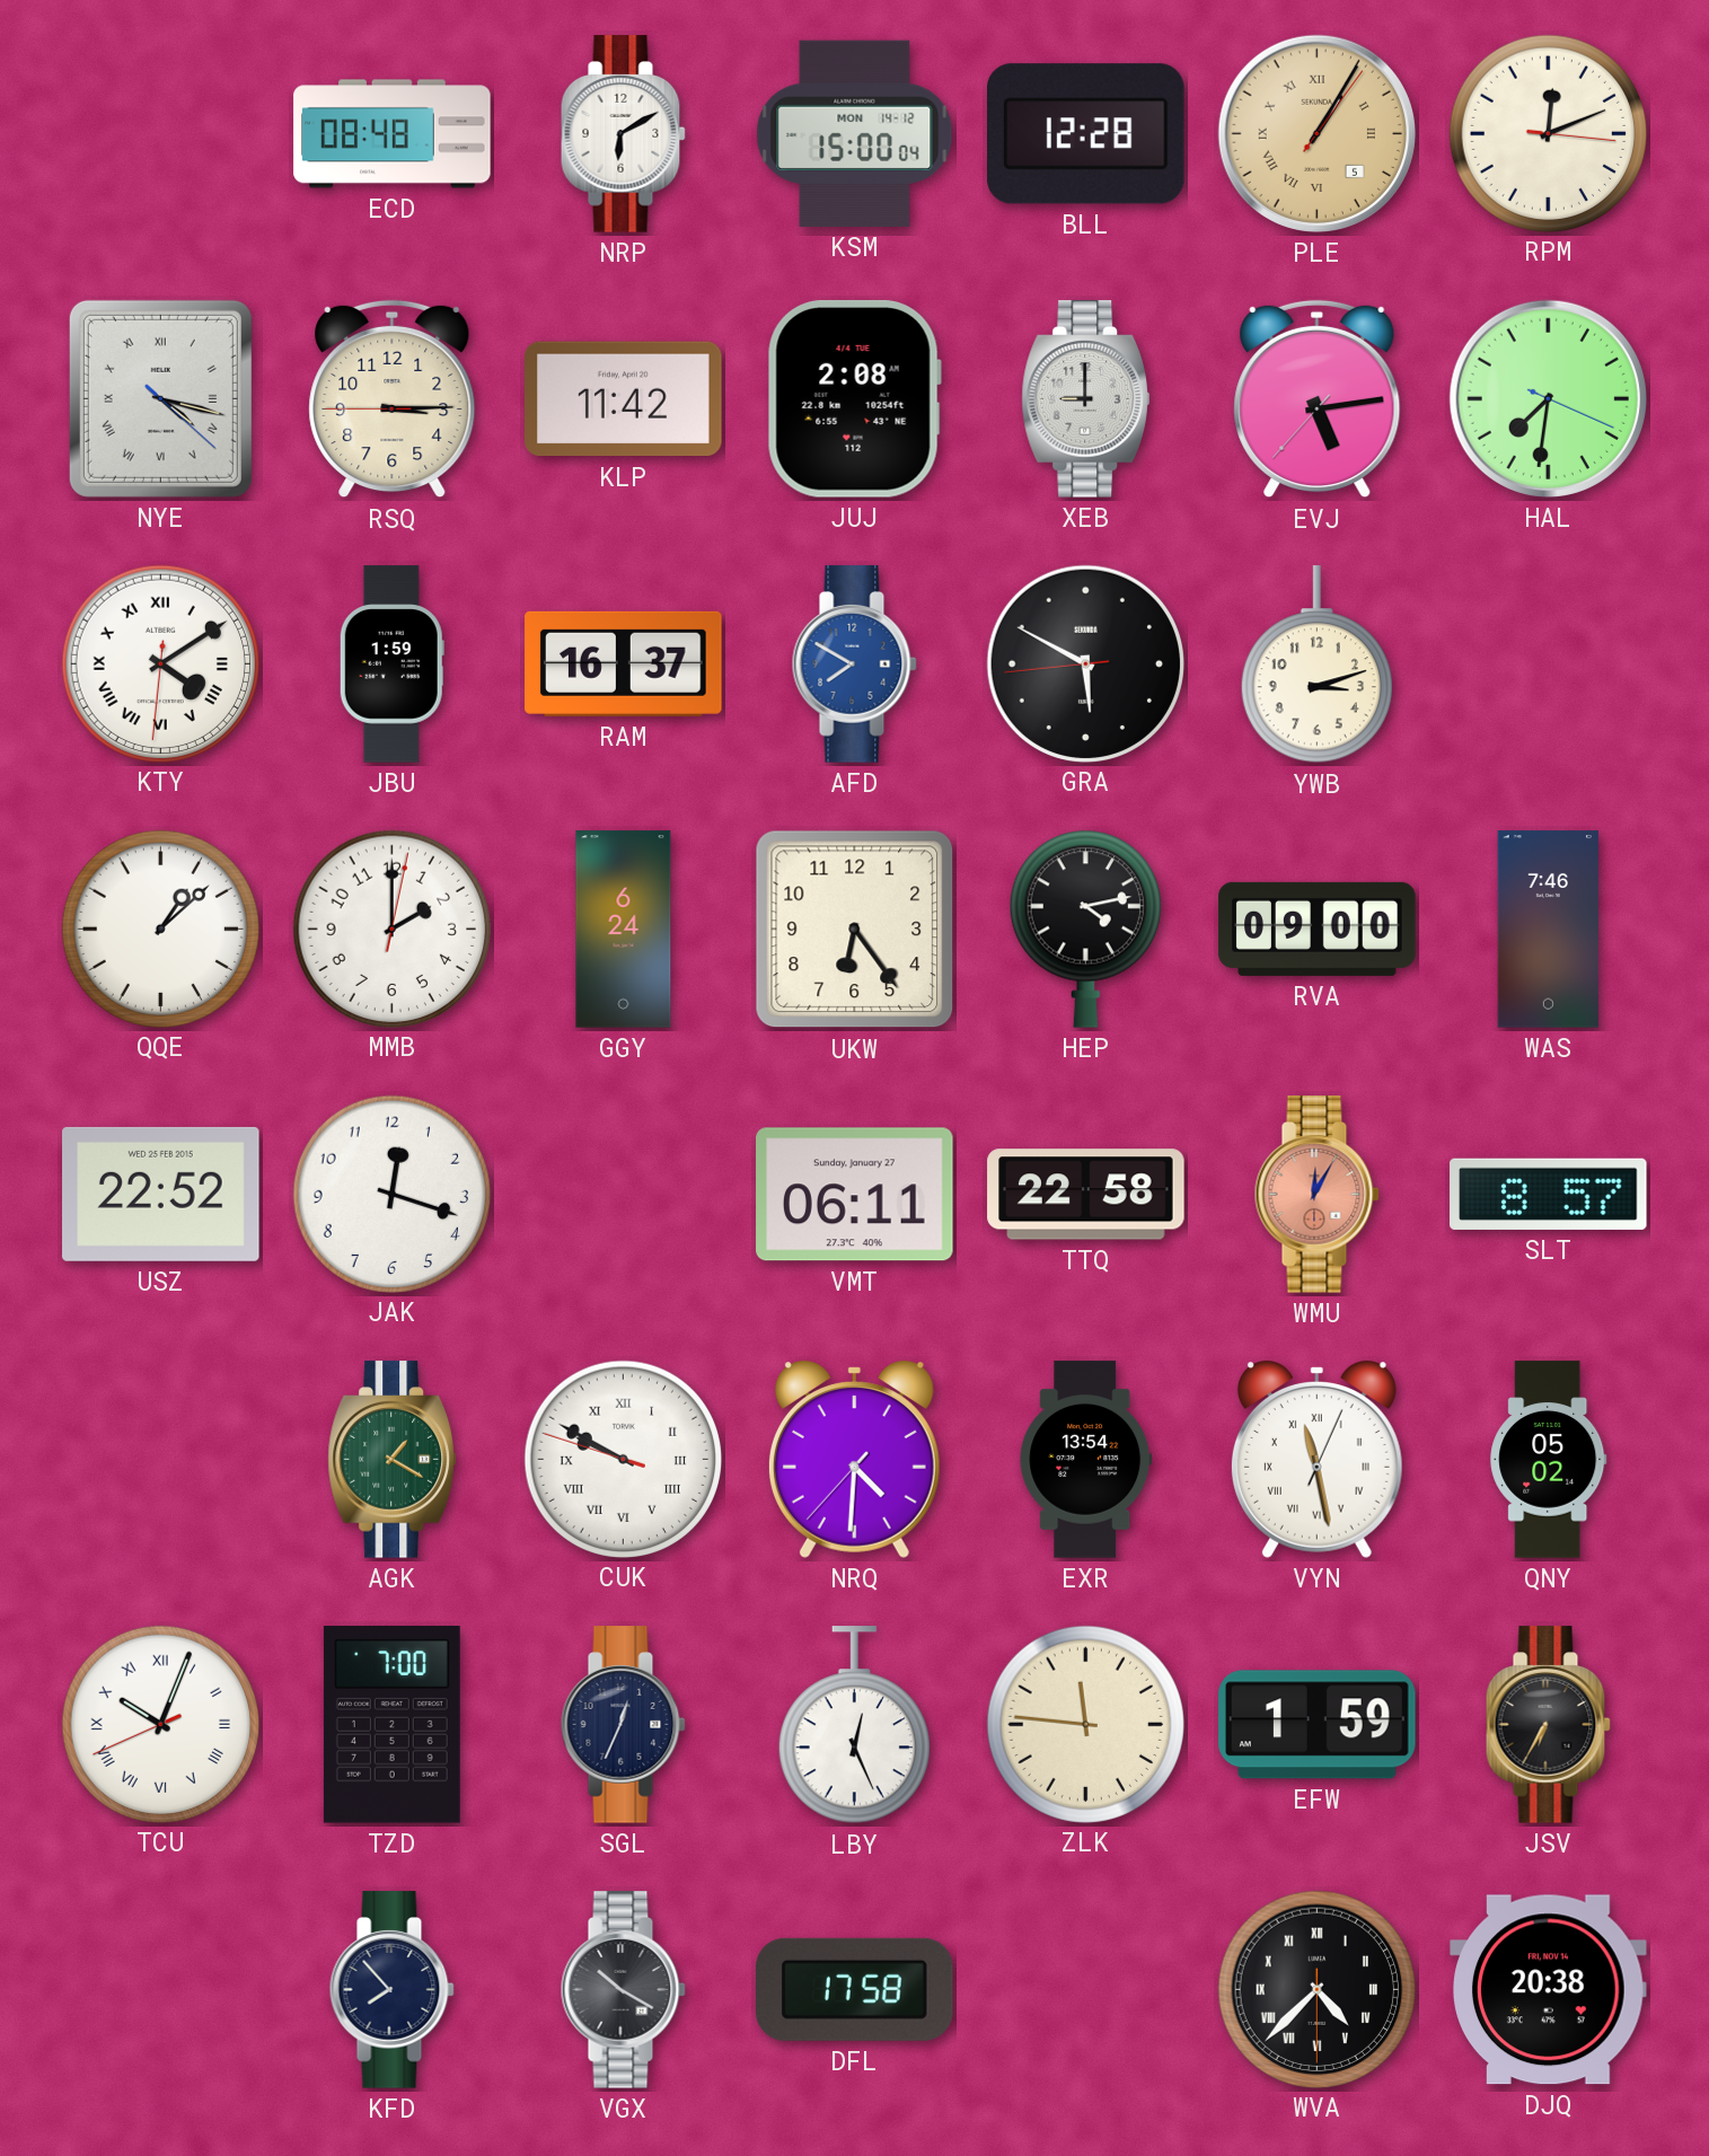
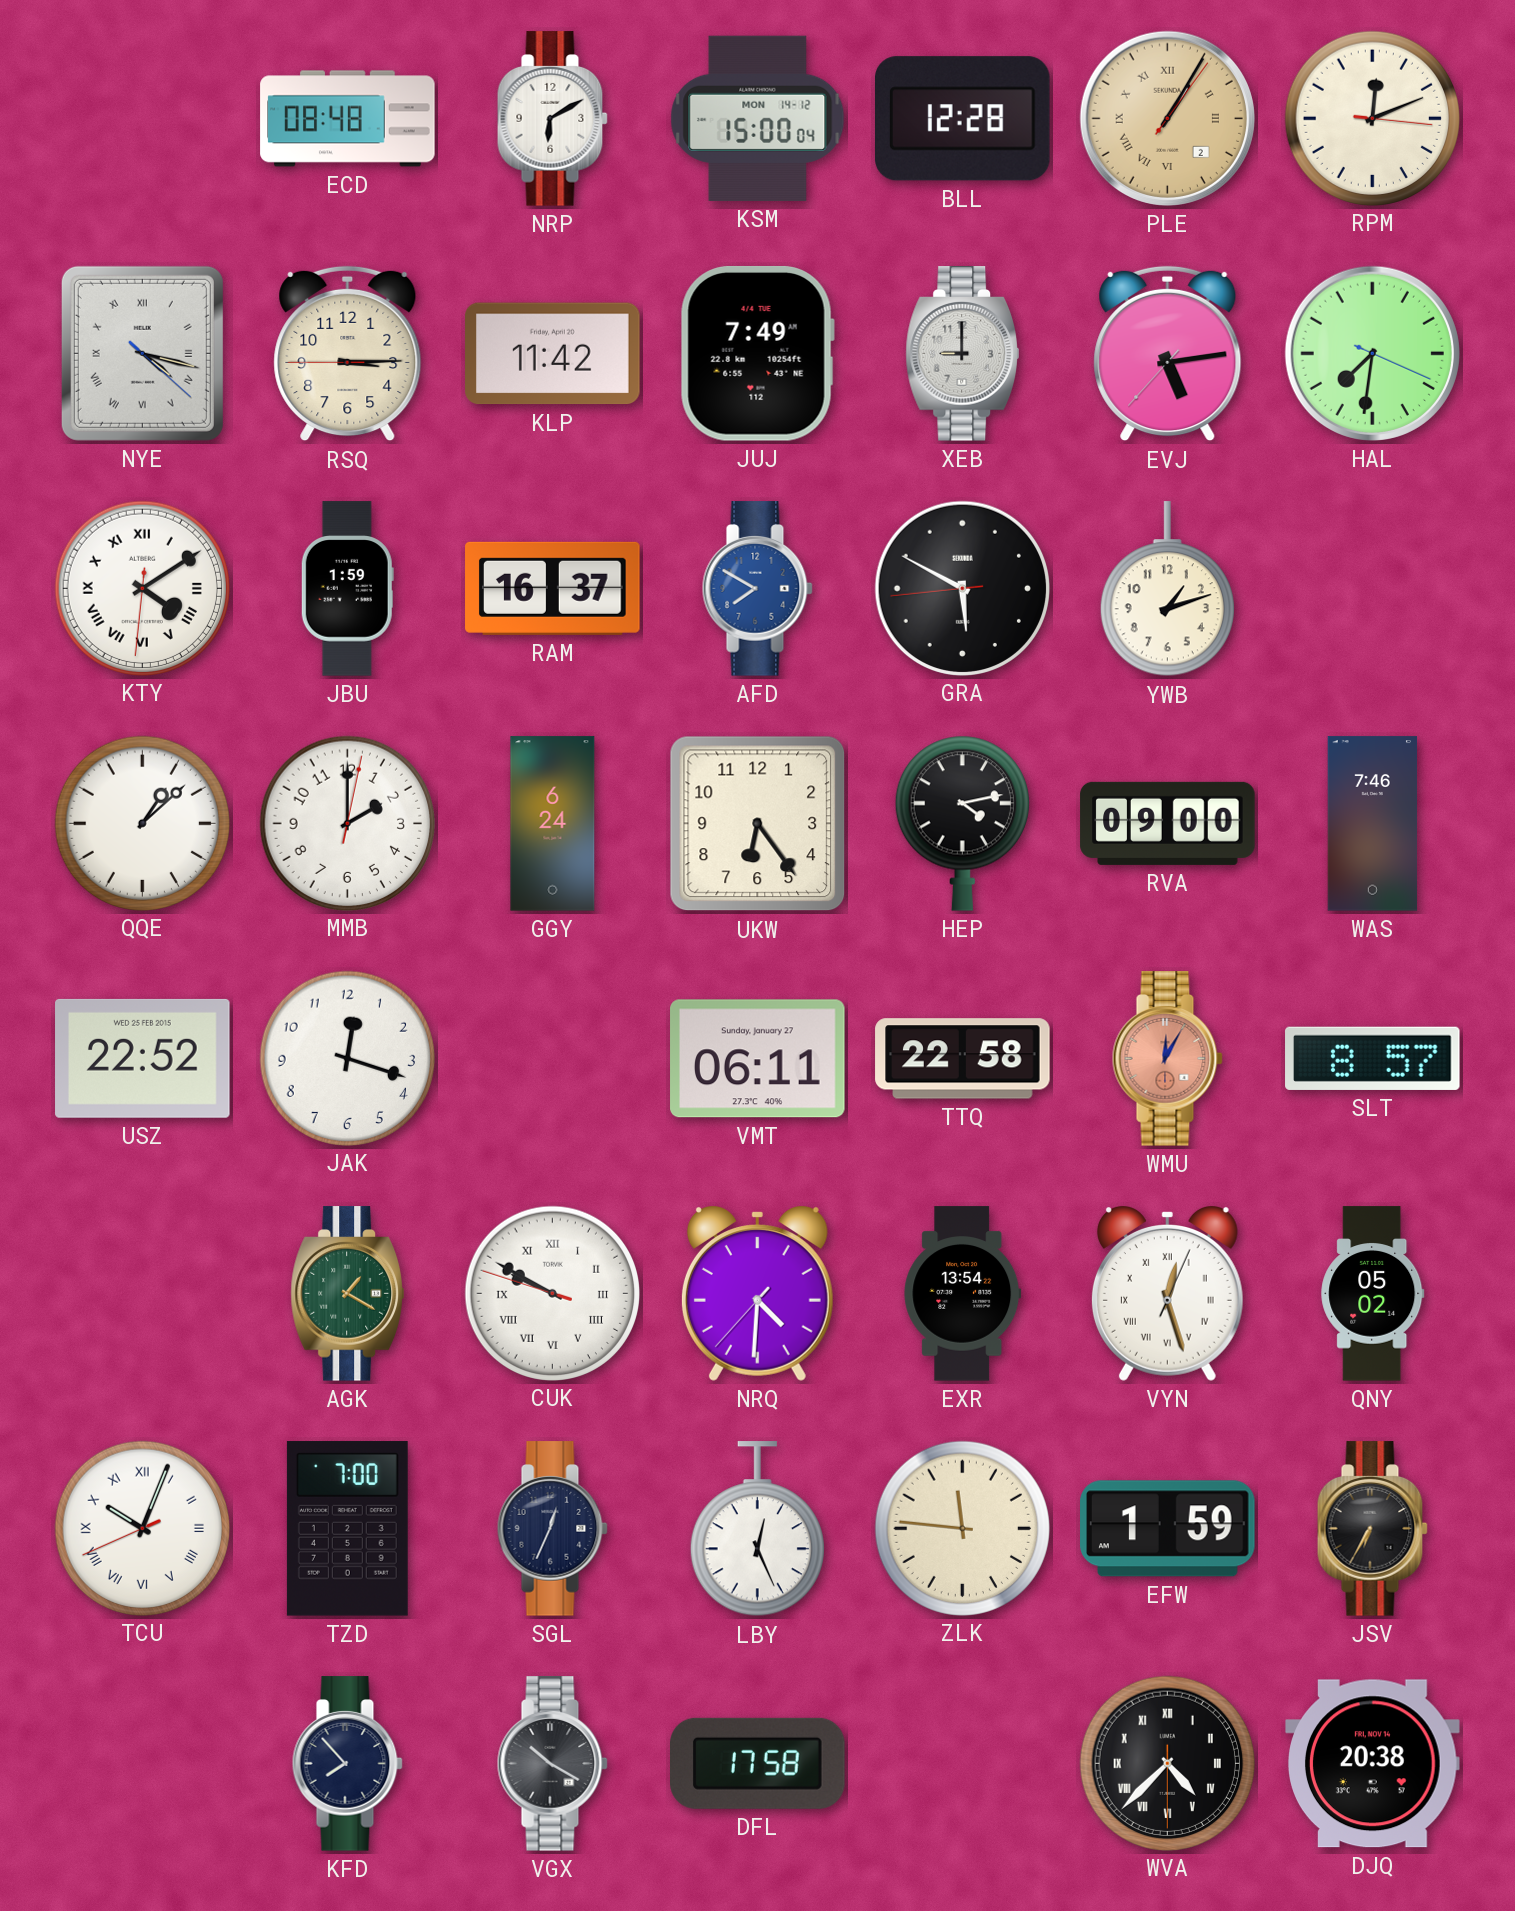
PLE date: 5 -> 2 (1167, 118)
JUJ: 2:08 -> 7:49 (757, 353)
YWB: 3:12 -> 1:12 (1167, 589)
VYN: 11:28 -> 12:27 (1167, 1293)
